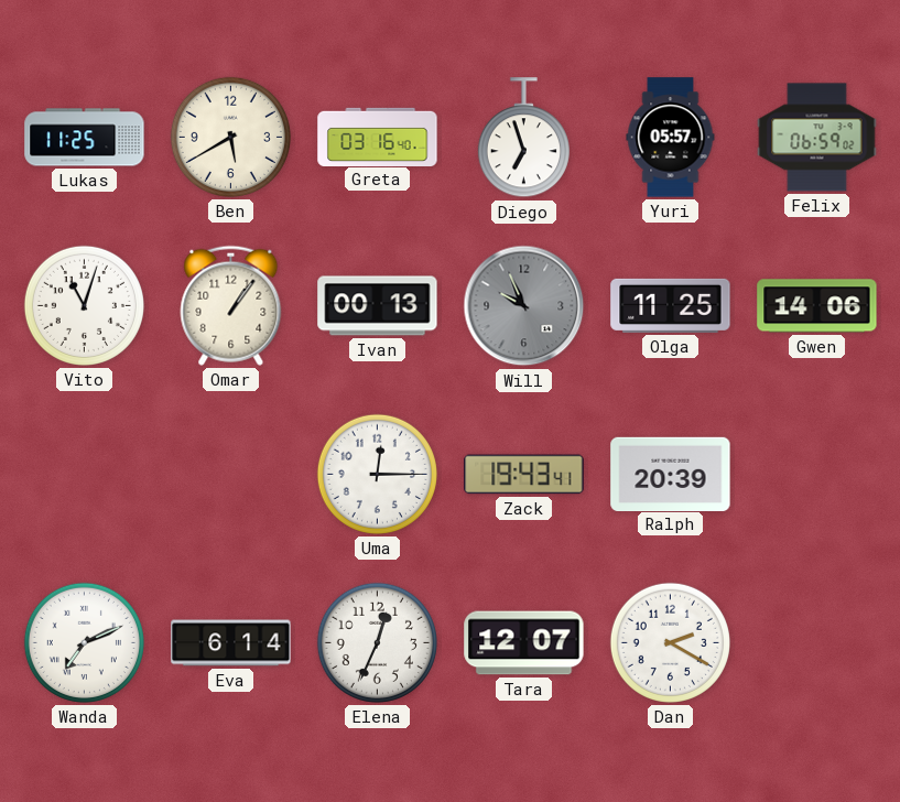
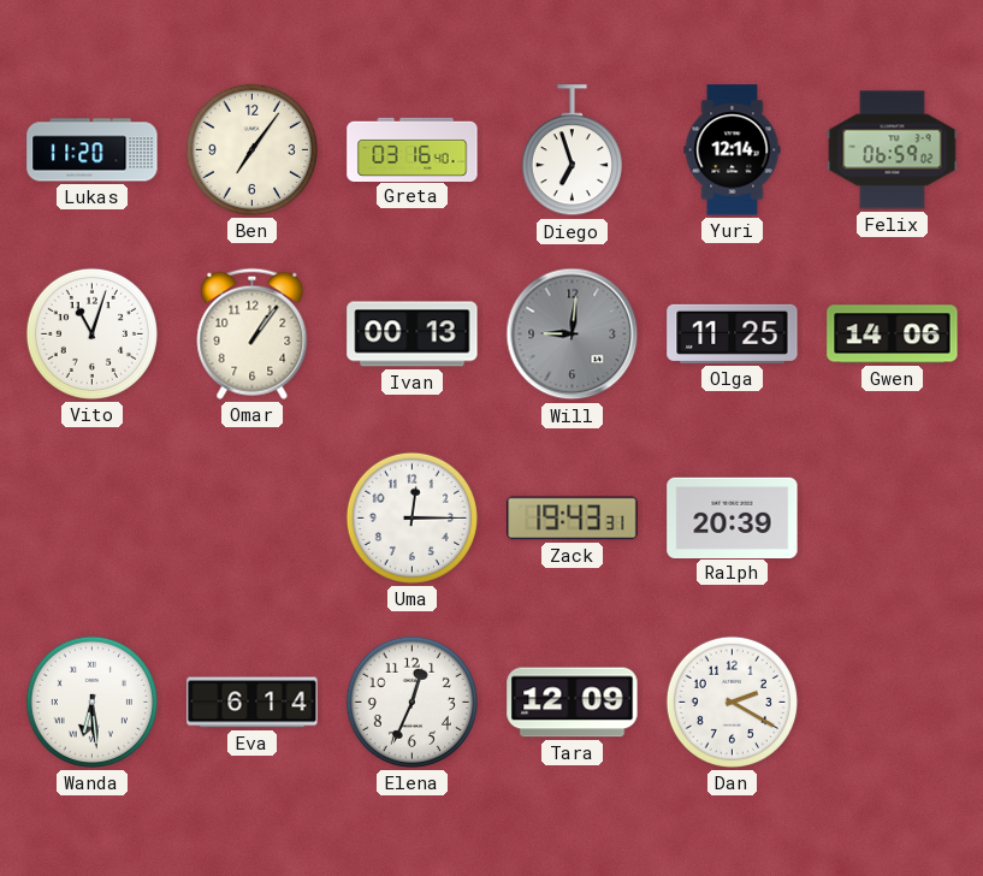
Lukas: 11:25 -> 11:20 (93, 150)
Ben: 5:40 -> 7:06 (251, 149)
Yuri: 05:57 -> 12:14 (733, 150)
Will: 9:56 -> 9:01 (573, 335)
Zack: 19:43:41 -> 19:43:31 (573, 519)
Wanda: 7:11 -> 6:29 (91, 702)
Tara: 12:07 -> 12:09 (573, 703)
